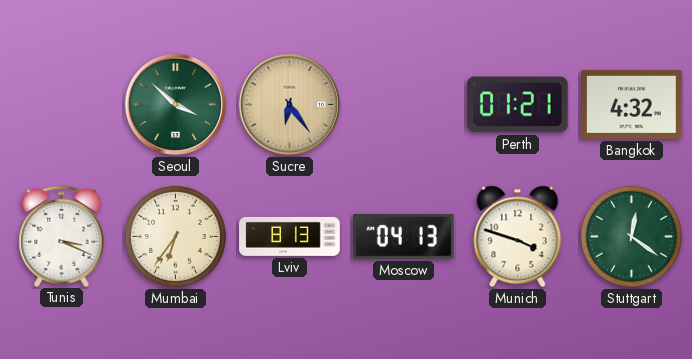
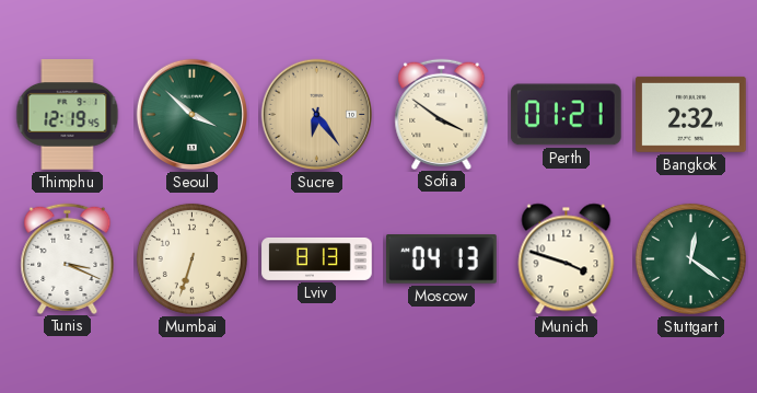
Thimphu: none -> 12:19 (68, 115)
Sofia: none -> 3:51 (442, 114)
Bangkok: 4:32 -> 2:32 (691, 114)
Mumbai: 6:36 -> 6:33 (191, 258)
